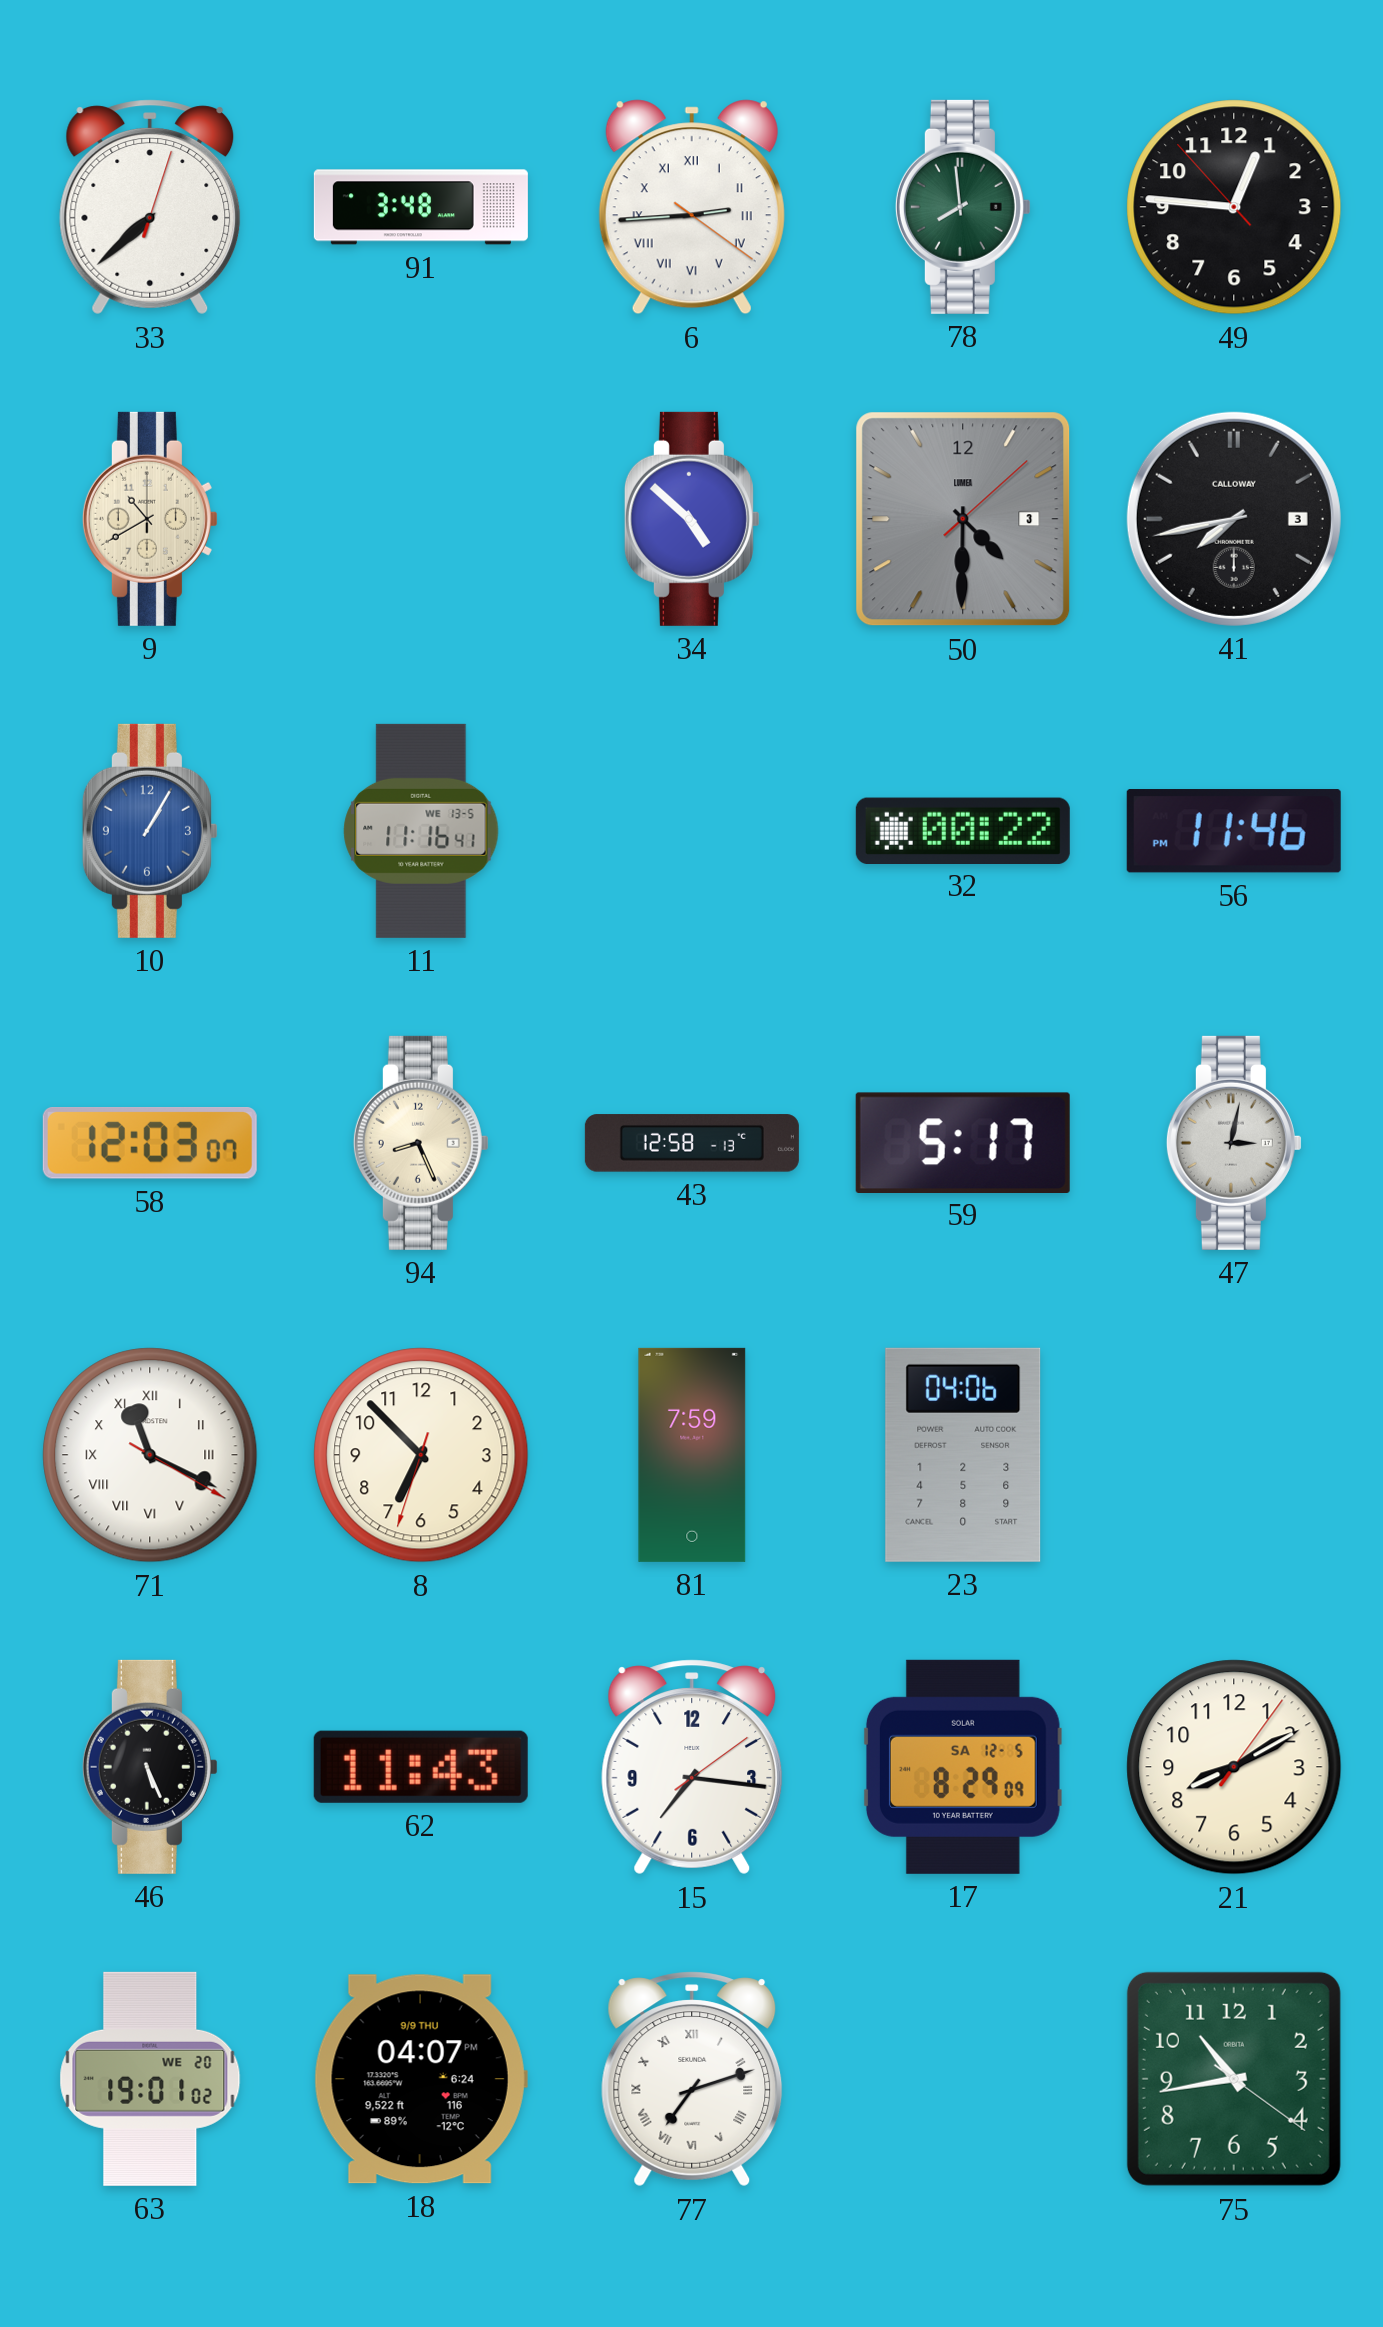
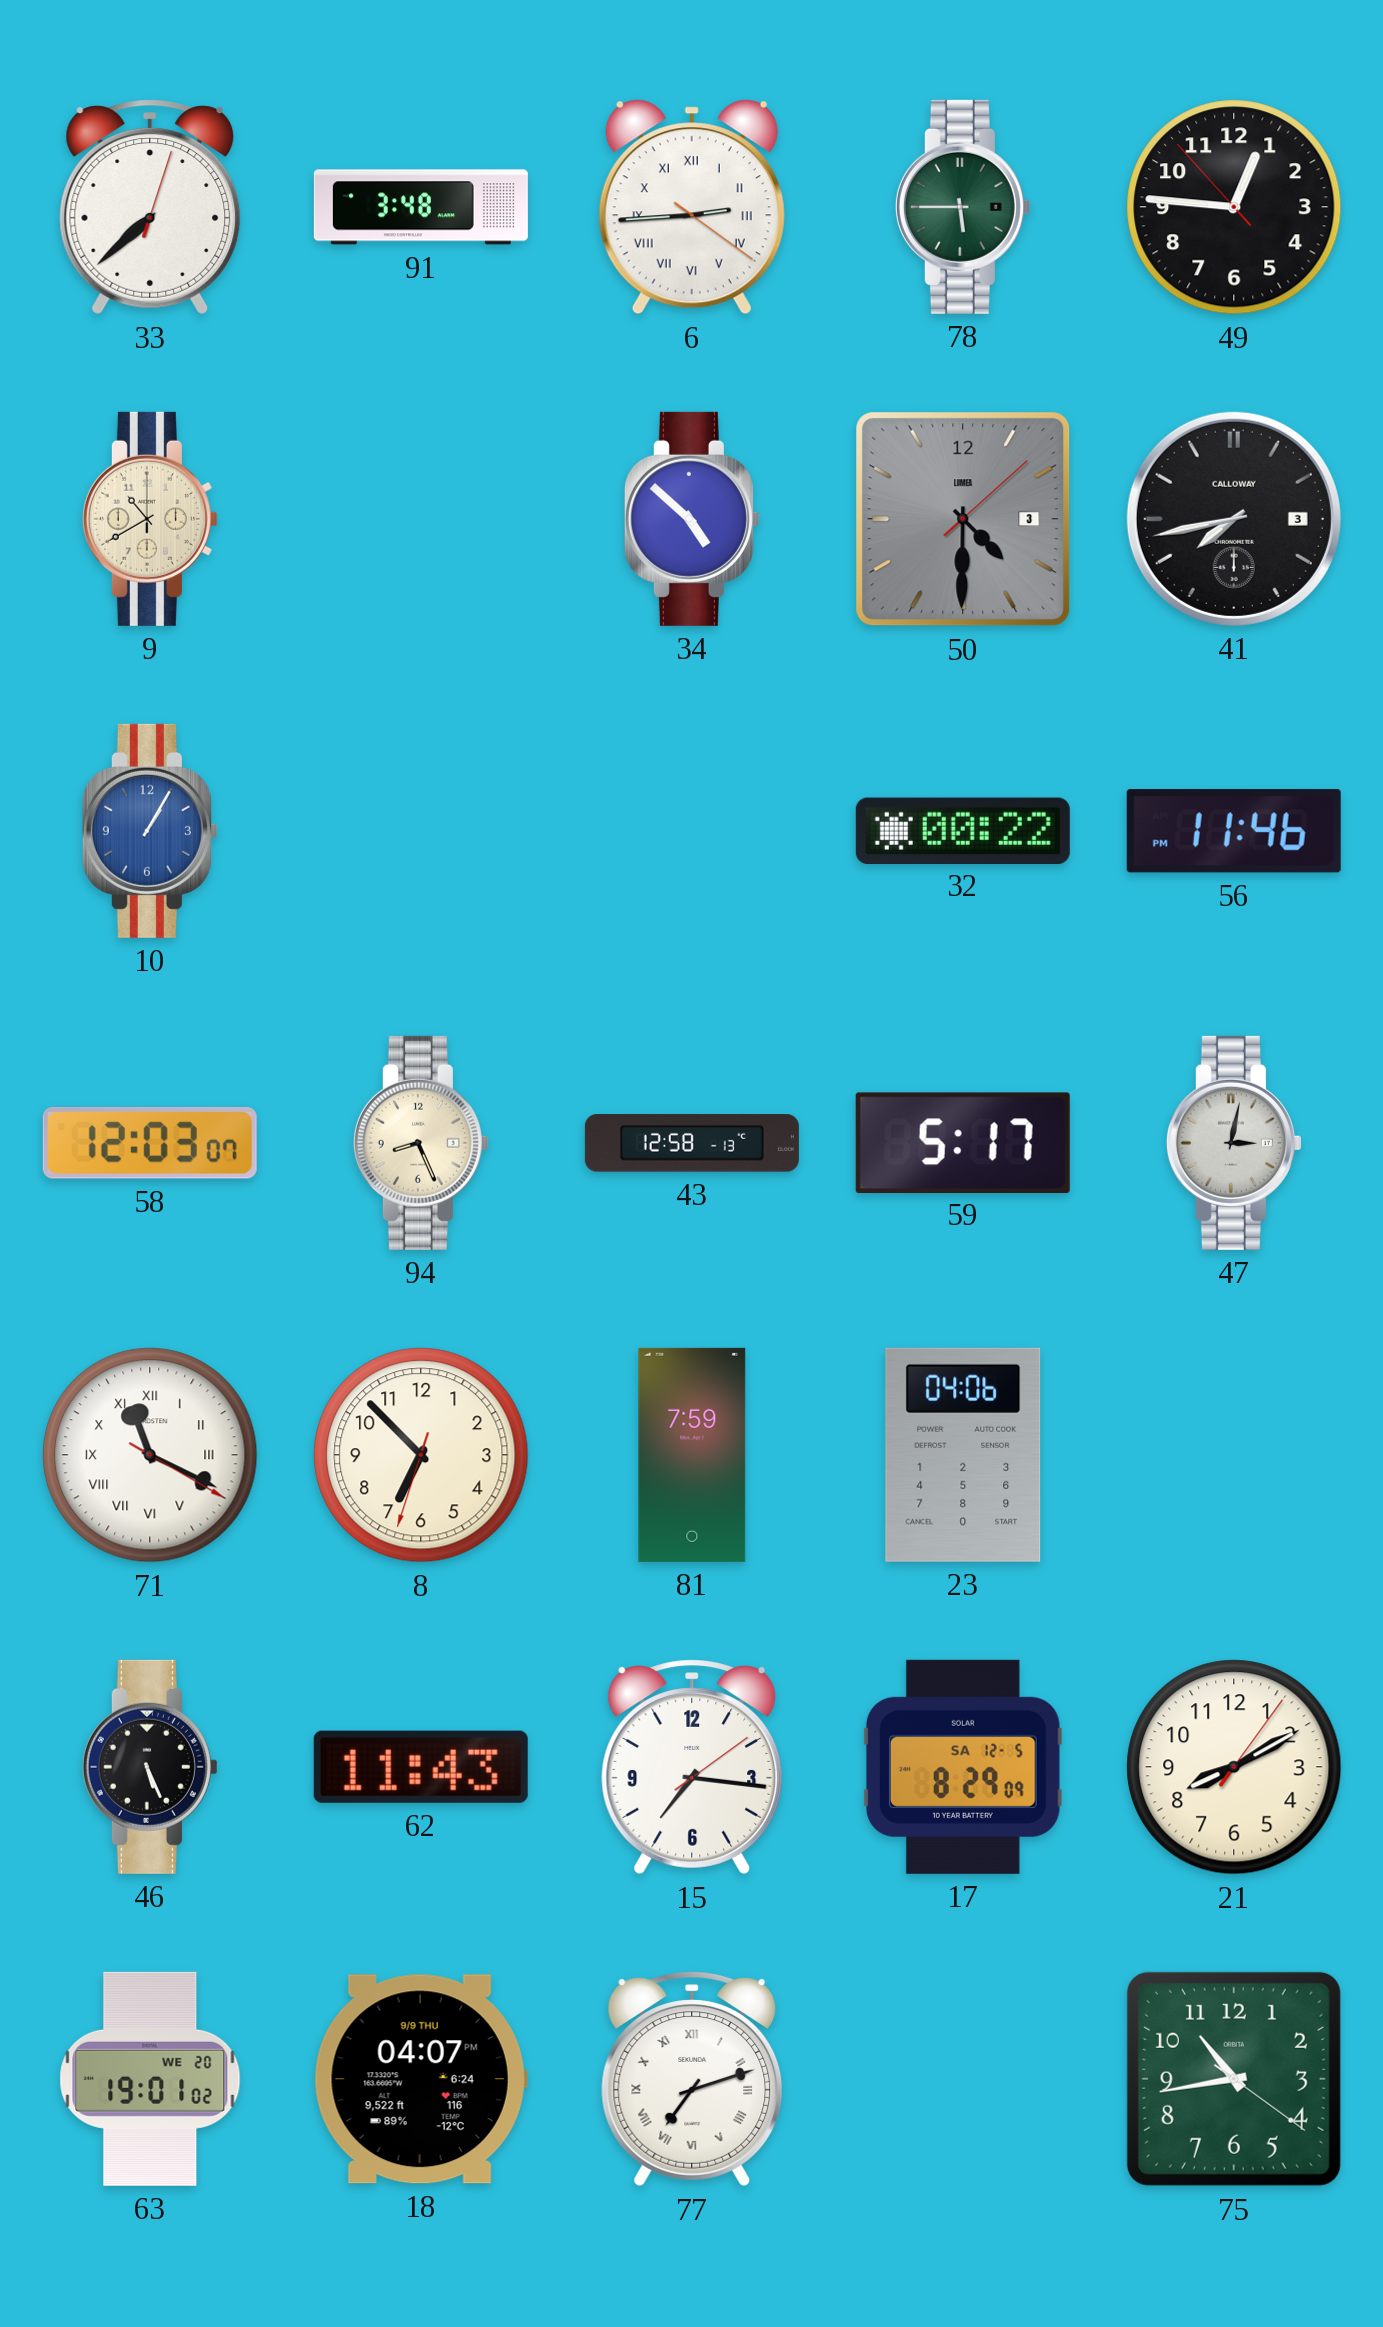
78: 7:59 -> 5:45 (963, 207)
11: 11:16 -> none (421, 831)
